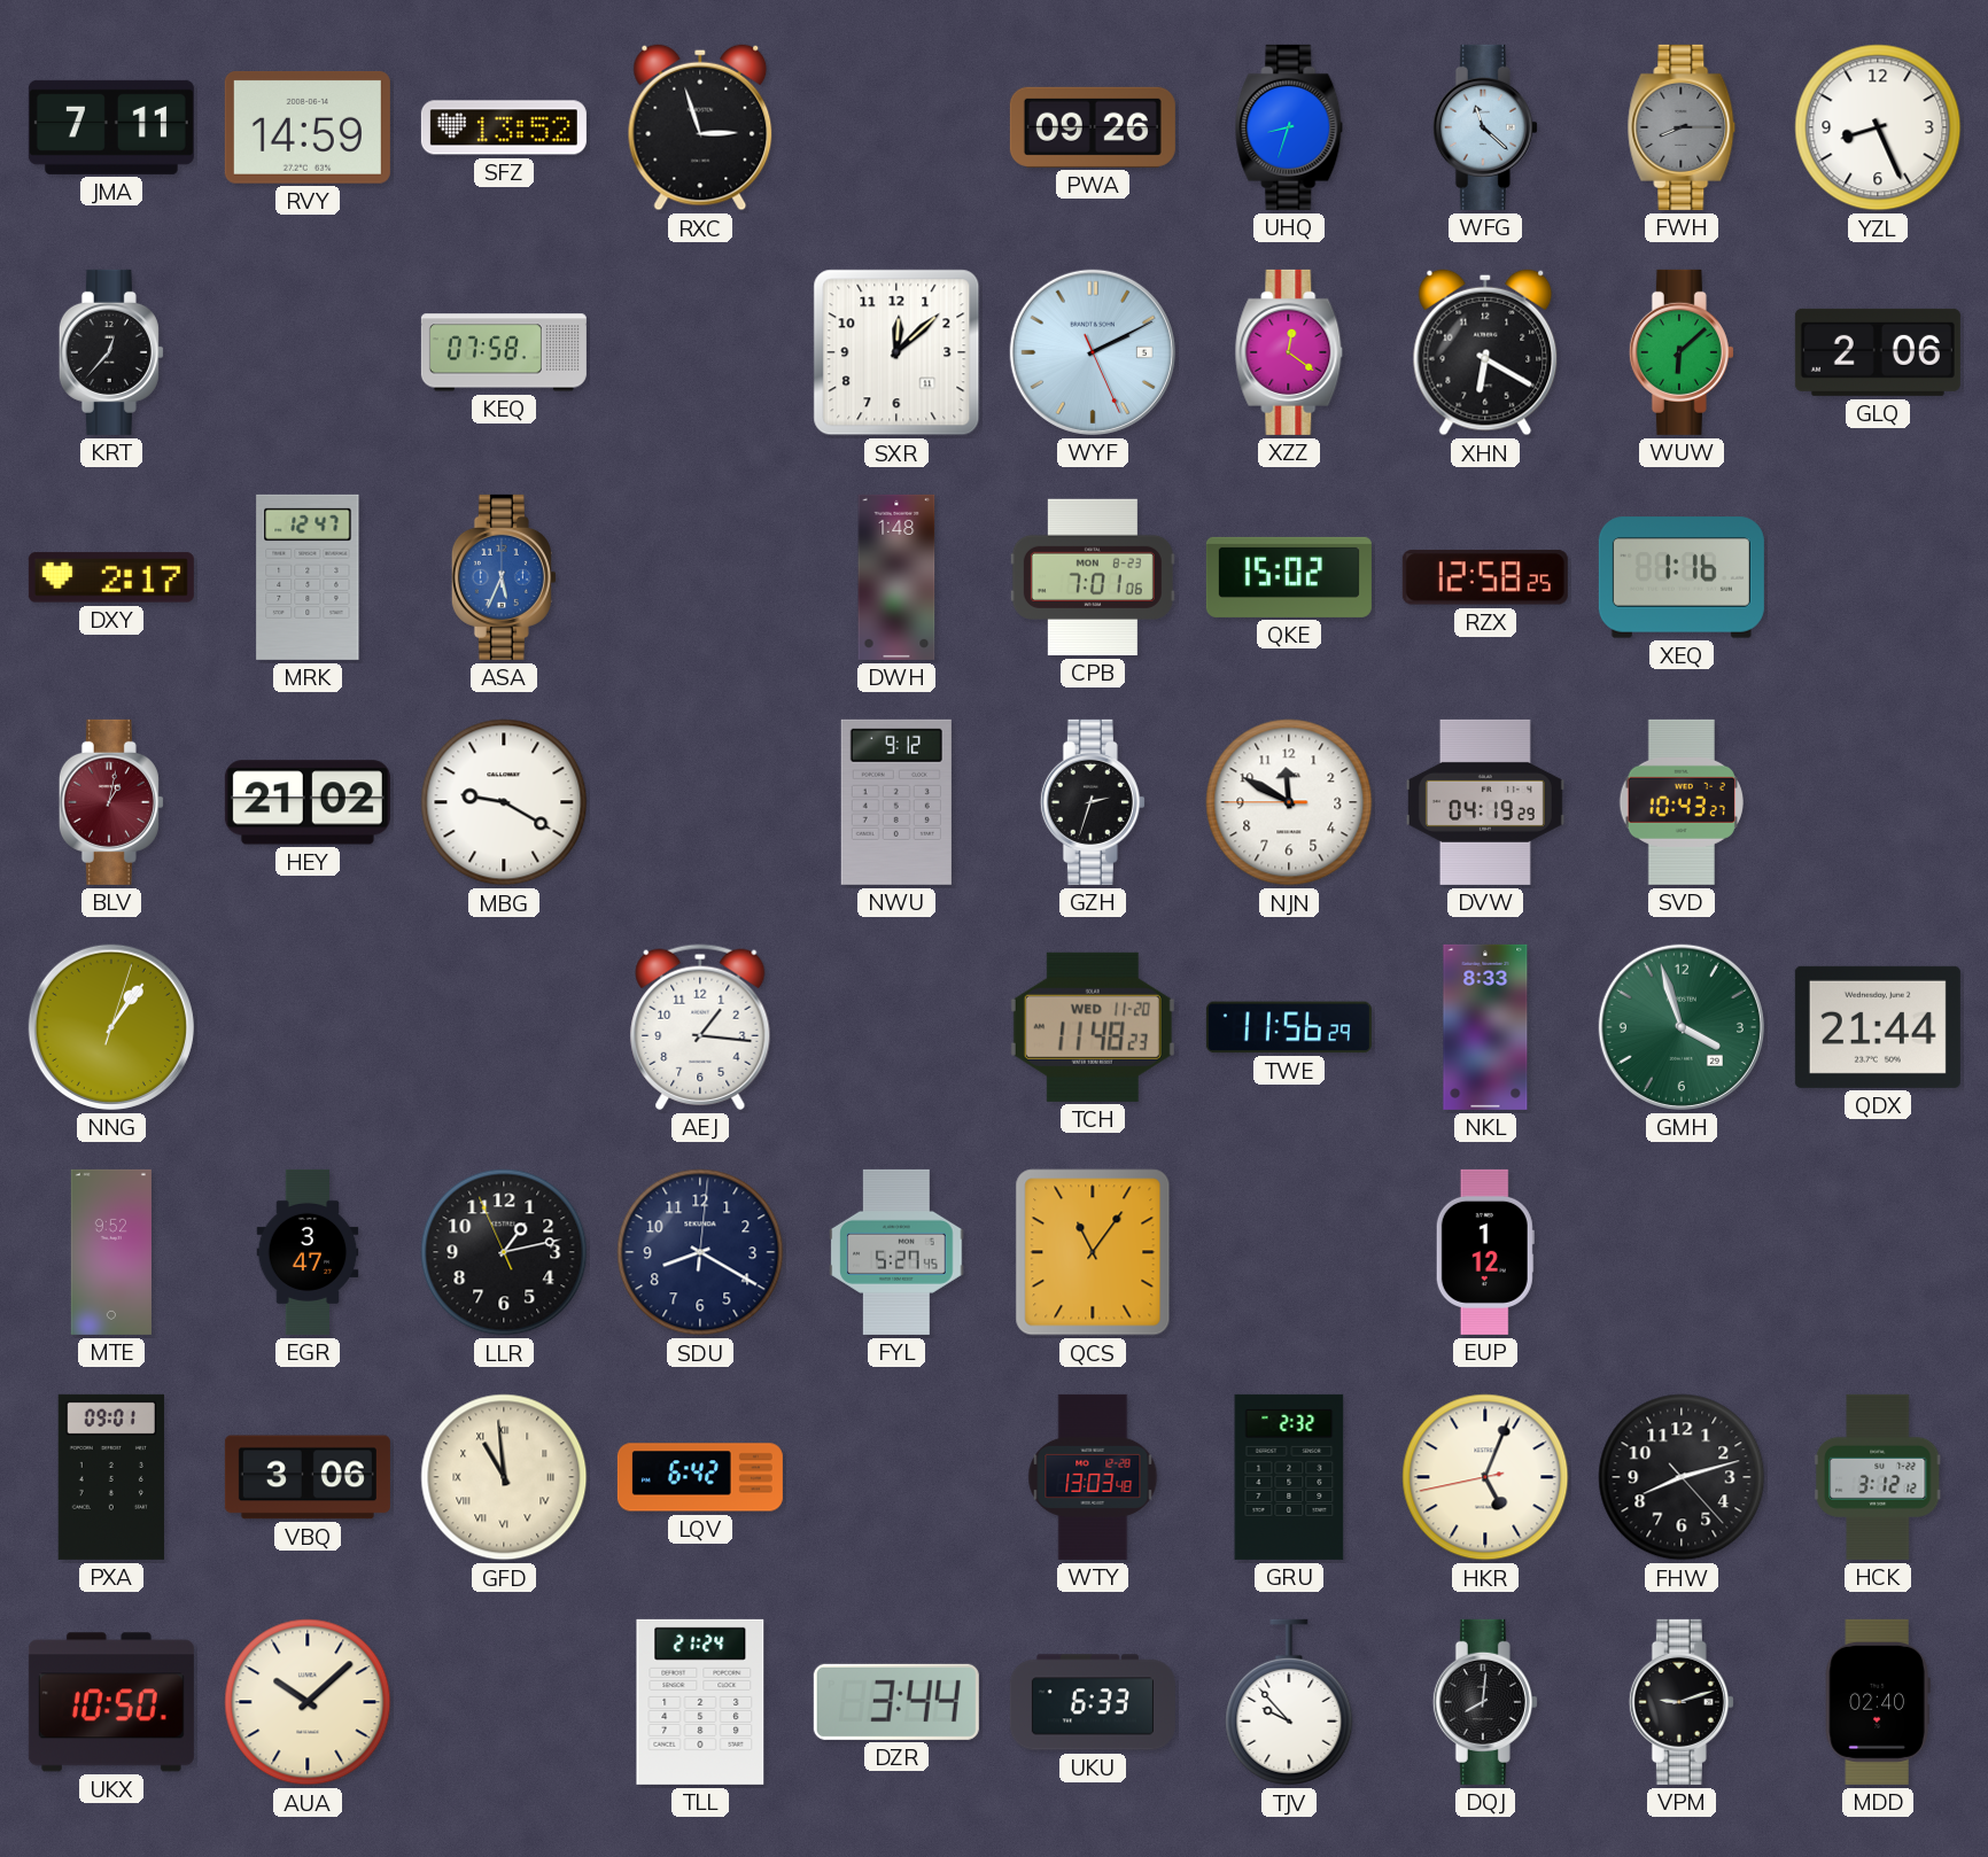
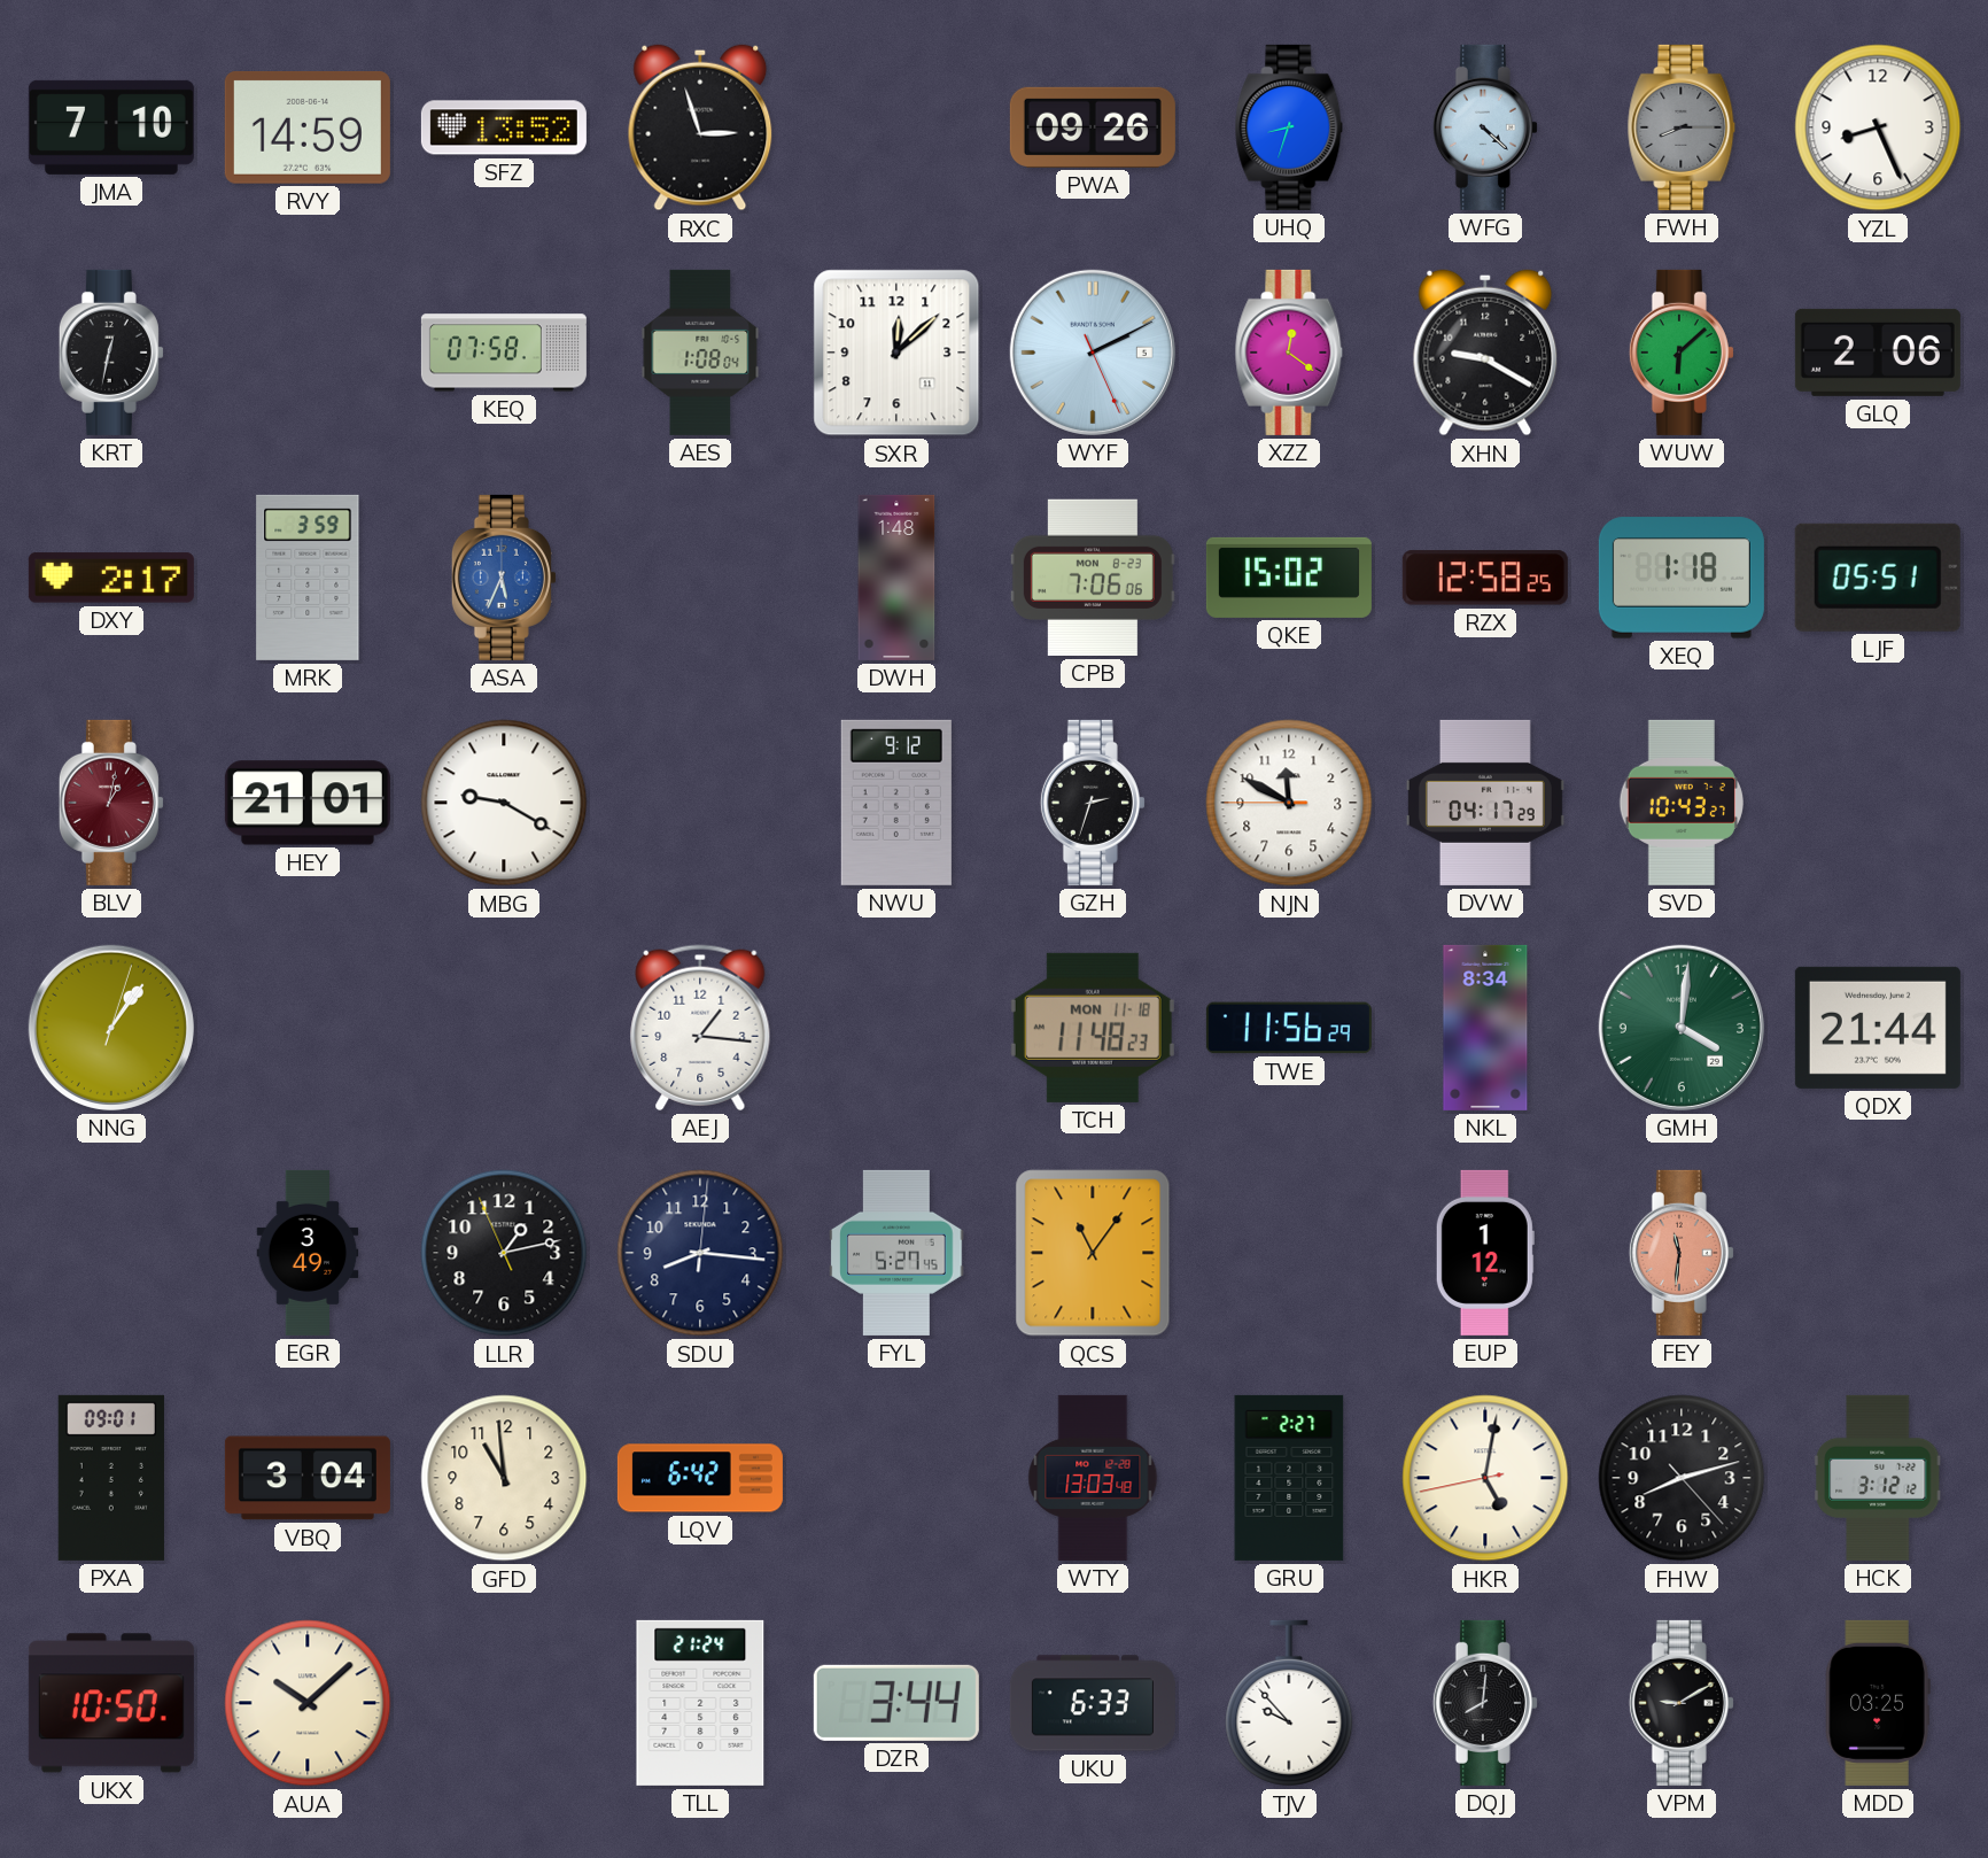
JMA: 7:11 -> 7:10 (111, 127)
WFG: 11:22 -> 4:22 (1485, 127)
KRT: 12:37 -> 12:32 (111, 353)
AES: none -> 1:08 (700, 353)
XHN: 6:20 -> 9:20 (1485, 353)
MRK: 12:47 -> 3:59 (308, 578)
CPB: 7:01 -> 7:06 (1093, 578)
XEQ: 1:16 -> 1:18 (1682, 578)
LJF: none -> 05:51 (1878, 578)
HEY: 21:02 -> 21:01 (308, 803)
DVW: 04:19 -> 04:17 (1485, 803)
TCH date: WED 11-20 -> MON 11-18 (1093, 1028)
NKL: 8:33 -> 8:34 (1485, 1028)
GMH: 3:57 -> 4:01 (1682, 1028)
MTE: 9:52 -> none (111, 1252)
EGR: 3:47 -> 3:49 (308, 1253)
SDU: 8:20 -> 8:16 (700, 1253)
FEY: none -> 11:31 (1682, 1253)
VBQ: 3:06 -> 3:04 (308, 1478)
GFD numerals: Roman -> Arabic (504, 1478)
GRU: 2:32 -> 2:27 (1289, 1478)
HKR: 5:03 -> 5:01 (1485, 1478)
VPM: 9:12 -> 9:10 (1682, 1703)
MDD: 02:40 -> 03:25 (1878, 1703)
